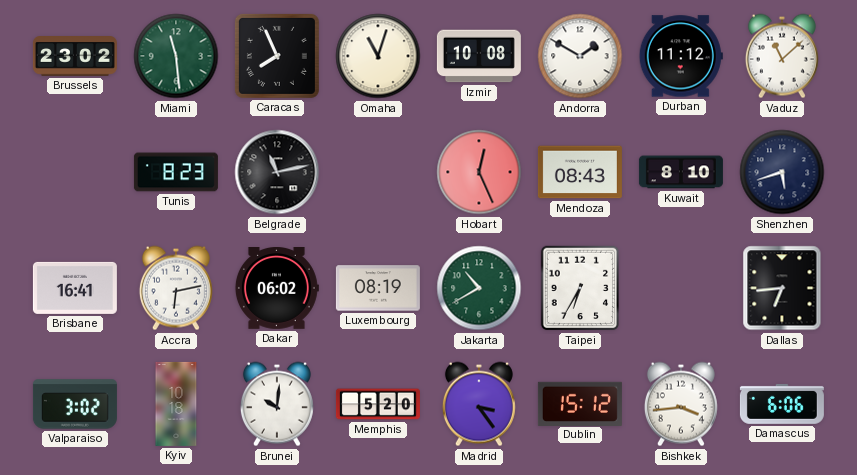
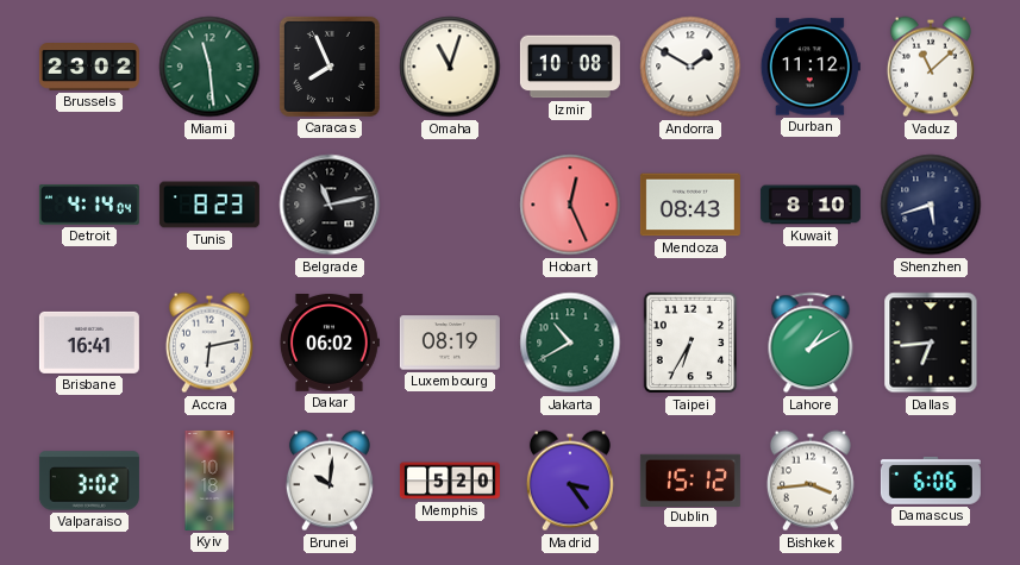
Detroit: none -> 4:14 (89, 205)
Lahore: none -> 1:10 (811, 343)
